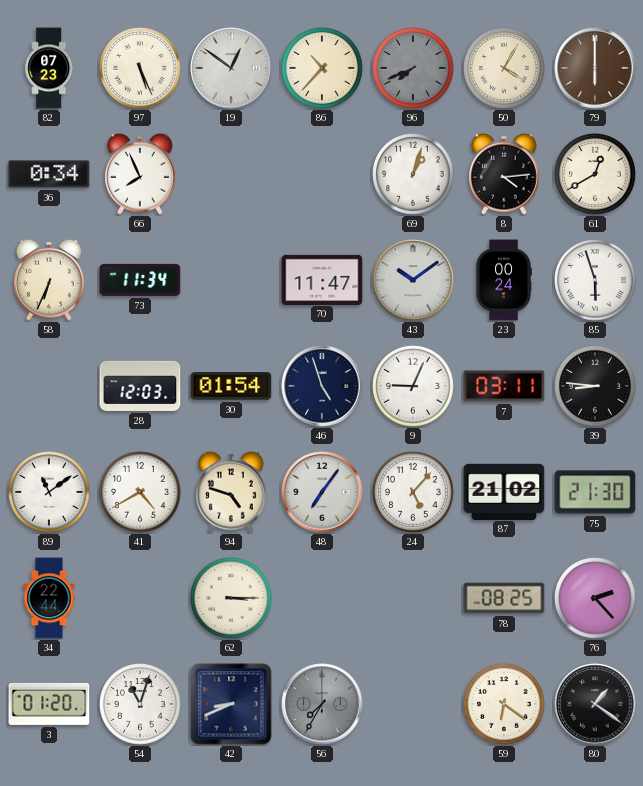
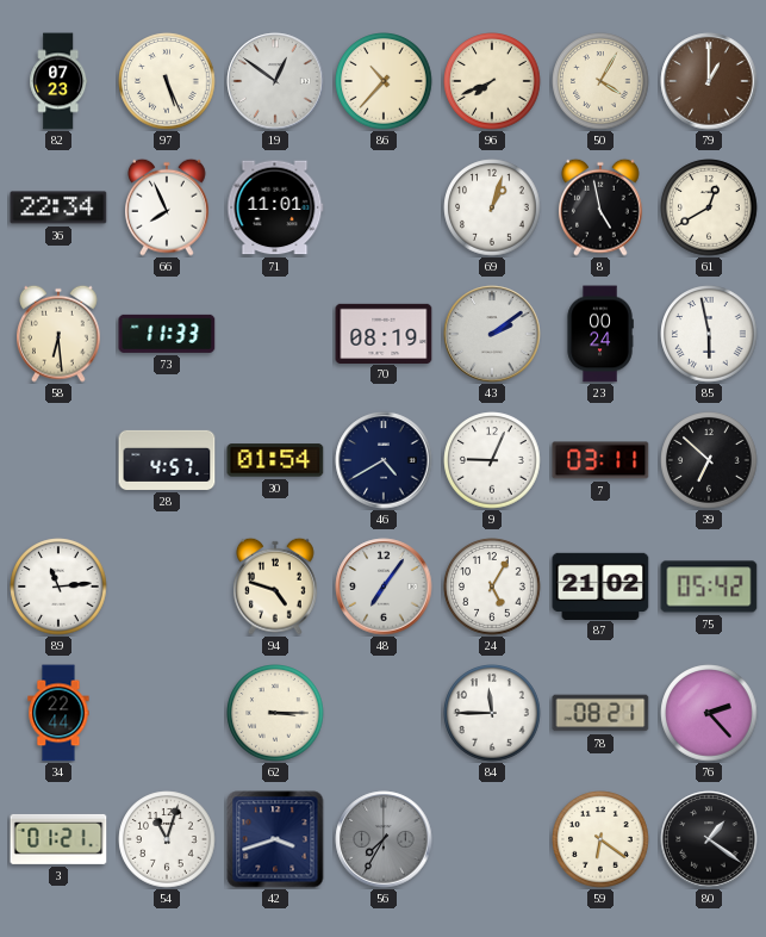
96 dial: grey -> cream (492, 81)
79: 6:00 -> 1:00 (709, 81)
36: 0:34 -> 22:34 (58, 207)
71: none -> 11:01 (275, 207)
8: 4:14 -> 4:58 (602, 207)
58: 6:34 -> 6:29 (60, 334)
73: 11:34 -> 11:33 (167, 334)
70: 11:47 -> 08:19 (384, 333)
43: 10:09 -> 2:09 (492, 334)
85: 5:57 -> 5:58 (709, 334)
28: 12:03 -> 4:57 (167, 460)
46: 4:57 -> 4:40 (384, 460)
39: 8:46 -> 6:52 (709, 460)
89: 11:09 -> 11:14 (58, 587)
41: 4:40 -> none (140, 492)
24: 5:07 -> 5:05 (492, 587)
75: 21:30 -> 05:42 (709, 587)
84: none -> 11:45 (492, 713)
78: 08:25 -> 08:21 (600, 713)
3: 01:20 -> 01:21 (58, 839)
42: 8:41 -> 3:42 (275, 839)
